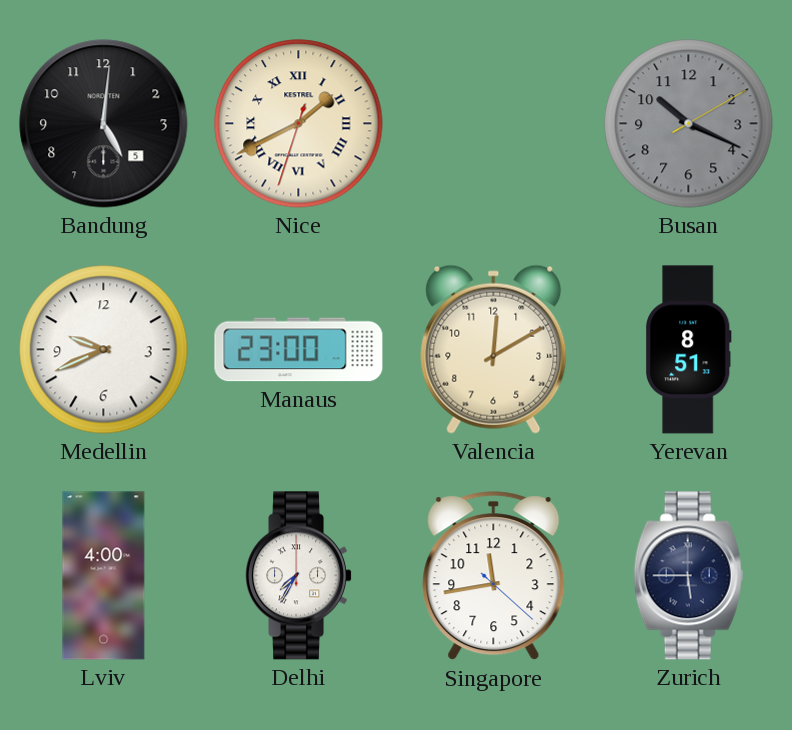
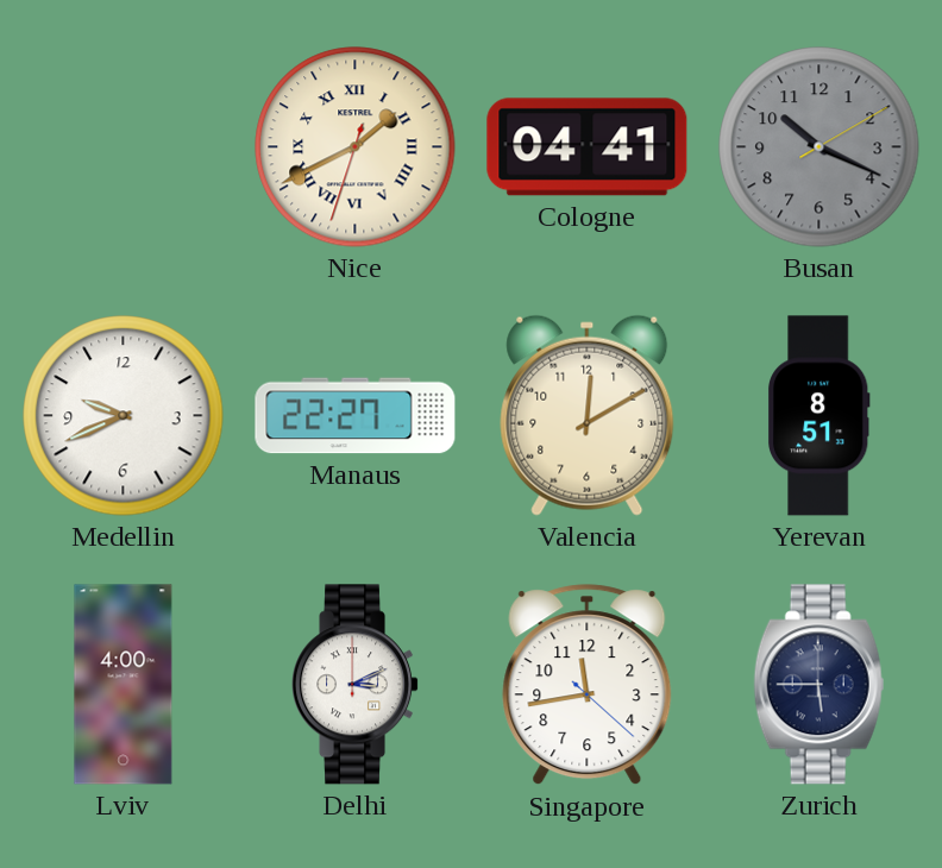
Bandung: 5:01 -> none (104, 124)
Cologne: none -> 04:41 (588, 147)
Manaus: 23:00 -> 22:27 (356, 416)
Delhi: 7:35 -> 3:11 (356, 685)
